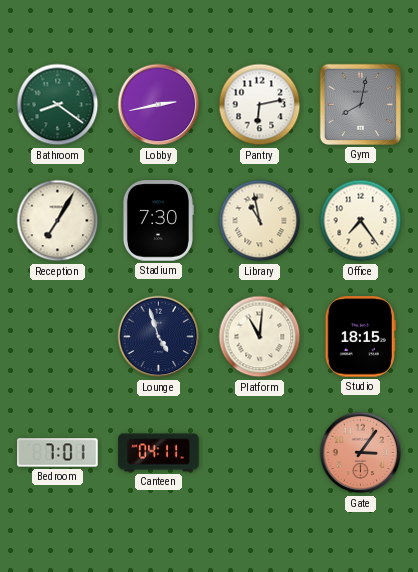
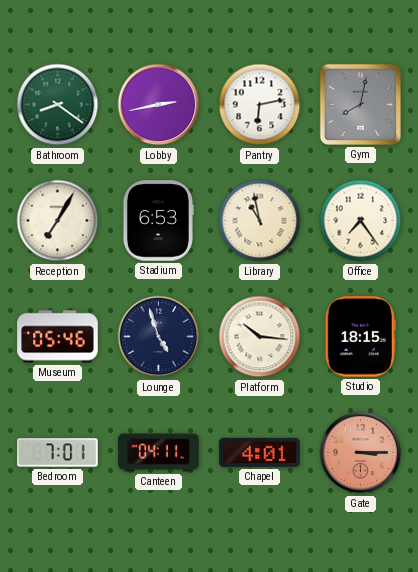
Stadium: 7:30 -> 6:53 (158, 221)
Museum: none -> 05:46 (58, 337)
Platform: 11:01 -> 10:16 (260, 337)
Chapel: none -> 4:01 (260, 452)
Gate: 3:06 -> 3:15 (361, 453)
